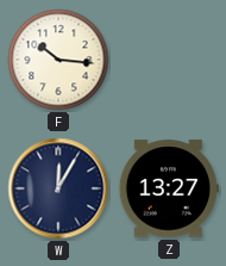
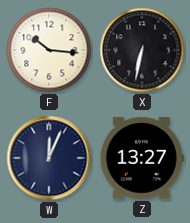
X: none -> 6:32 (142, 50)
W: 12:05 -> 12:04 (49, 158)
